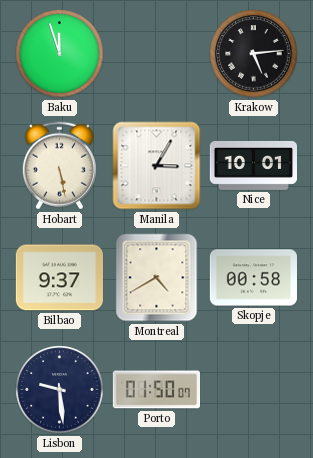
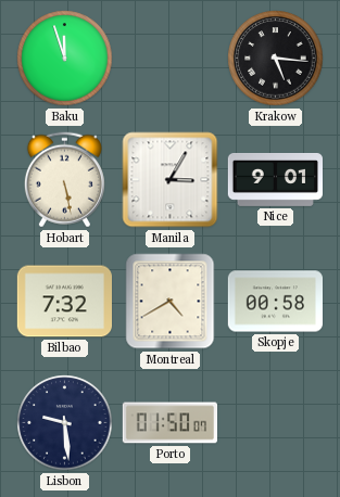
Krakow: 5:14 -> 5:16 (276, 59)
Nice: 10:01 -> 9:01 (275, 179)
Bilbao: 9:37 -> 7:32 (64, 302)
